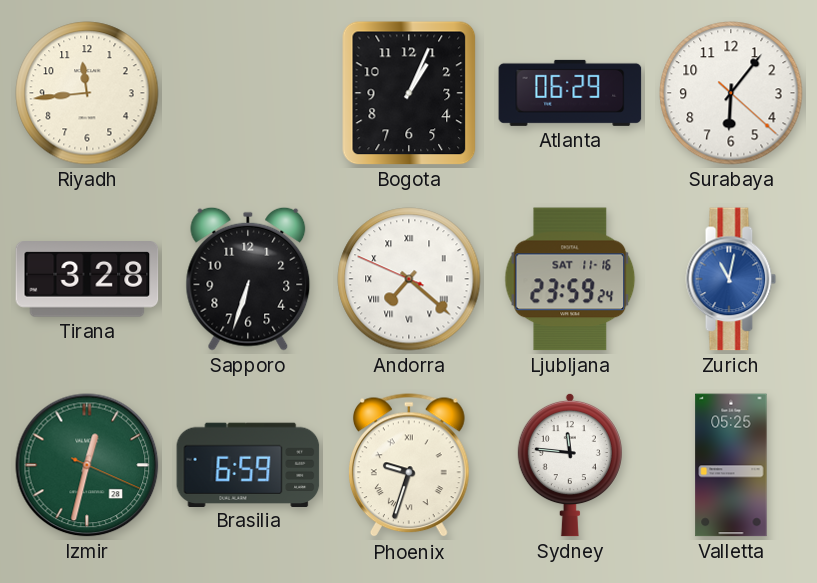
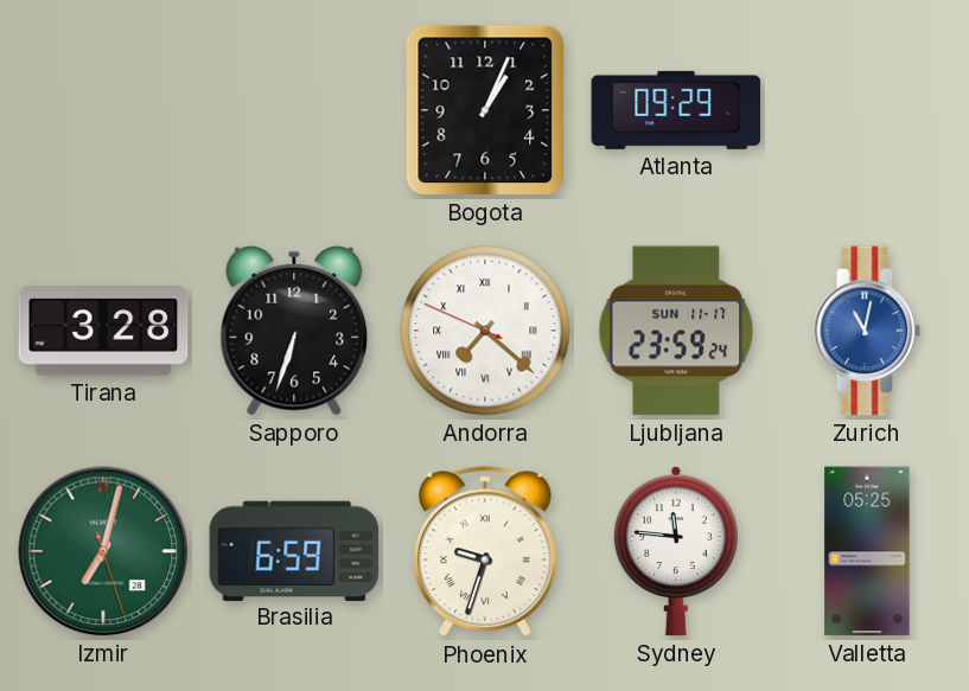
Riyadh: 11:44 -> none (87, 93)
Atlanta: 06:29 -> 09:29 (676, 110)
Surabaya: 6:06 -> none (731, 93)
Ljubljana date: SAT 11-16 -> SUN 11-17 (676, 331)
Izmir: 12:32 -> 7:02 (103, 551)
